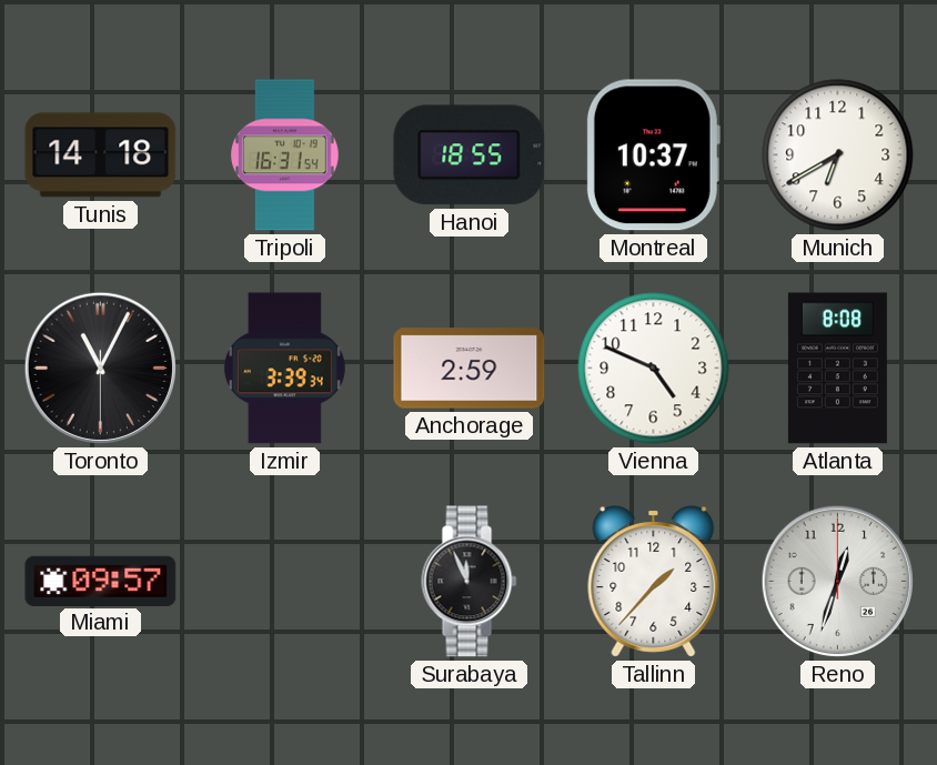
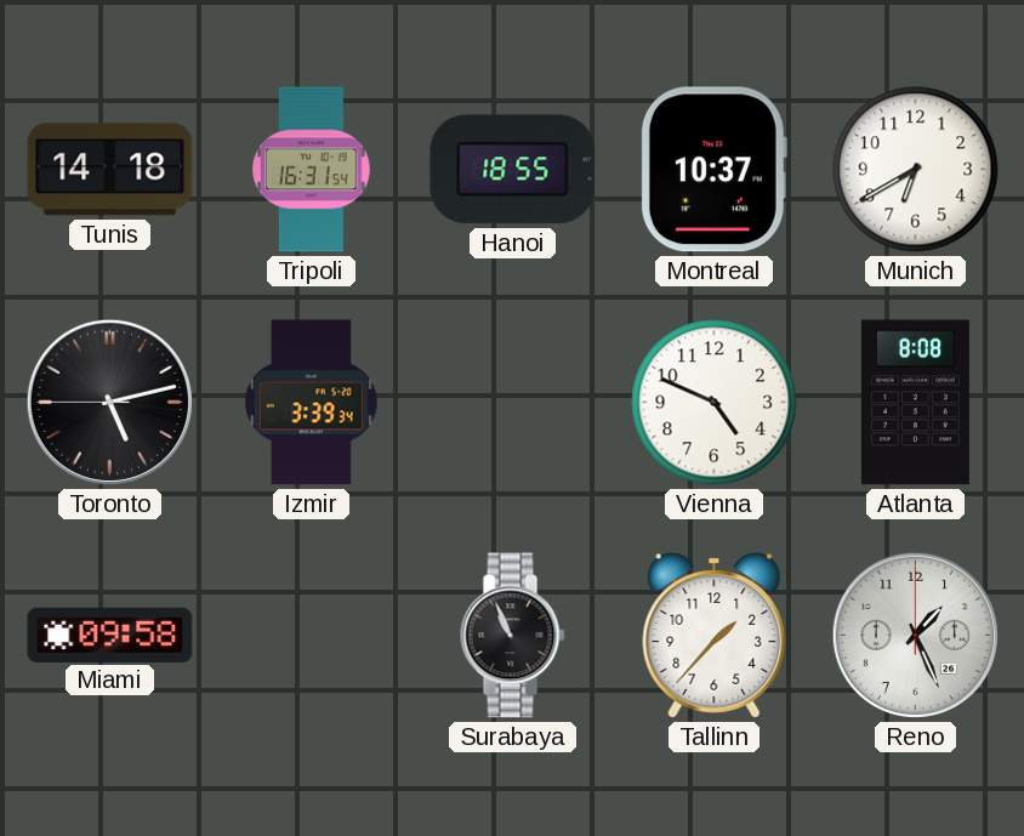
Toronto: 11:04 -> 5:12 (109, 402)
Anchorage: 2:59 -> none (470, 369)
Miami: 09:57 -> 09:58 (110, 635)
Surabaya: 11:56 -> 10:56 (513, 636)
Reno: 12:33 -> 1:26 (915, 635)
